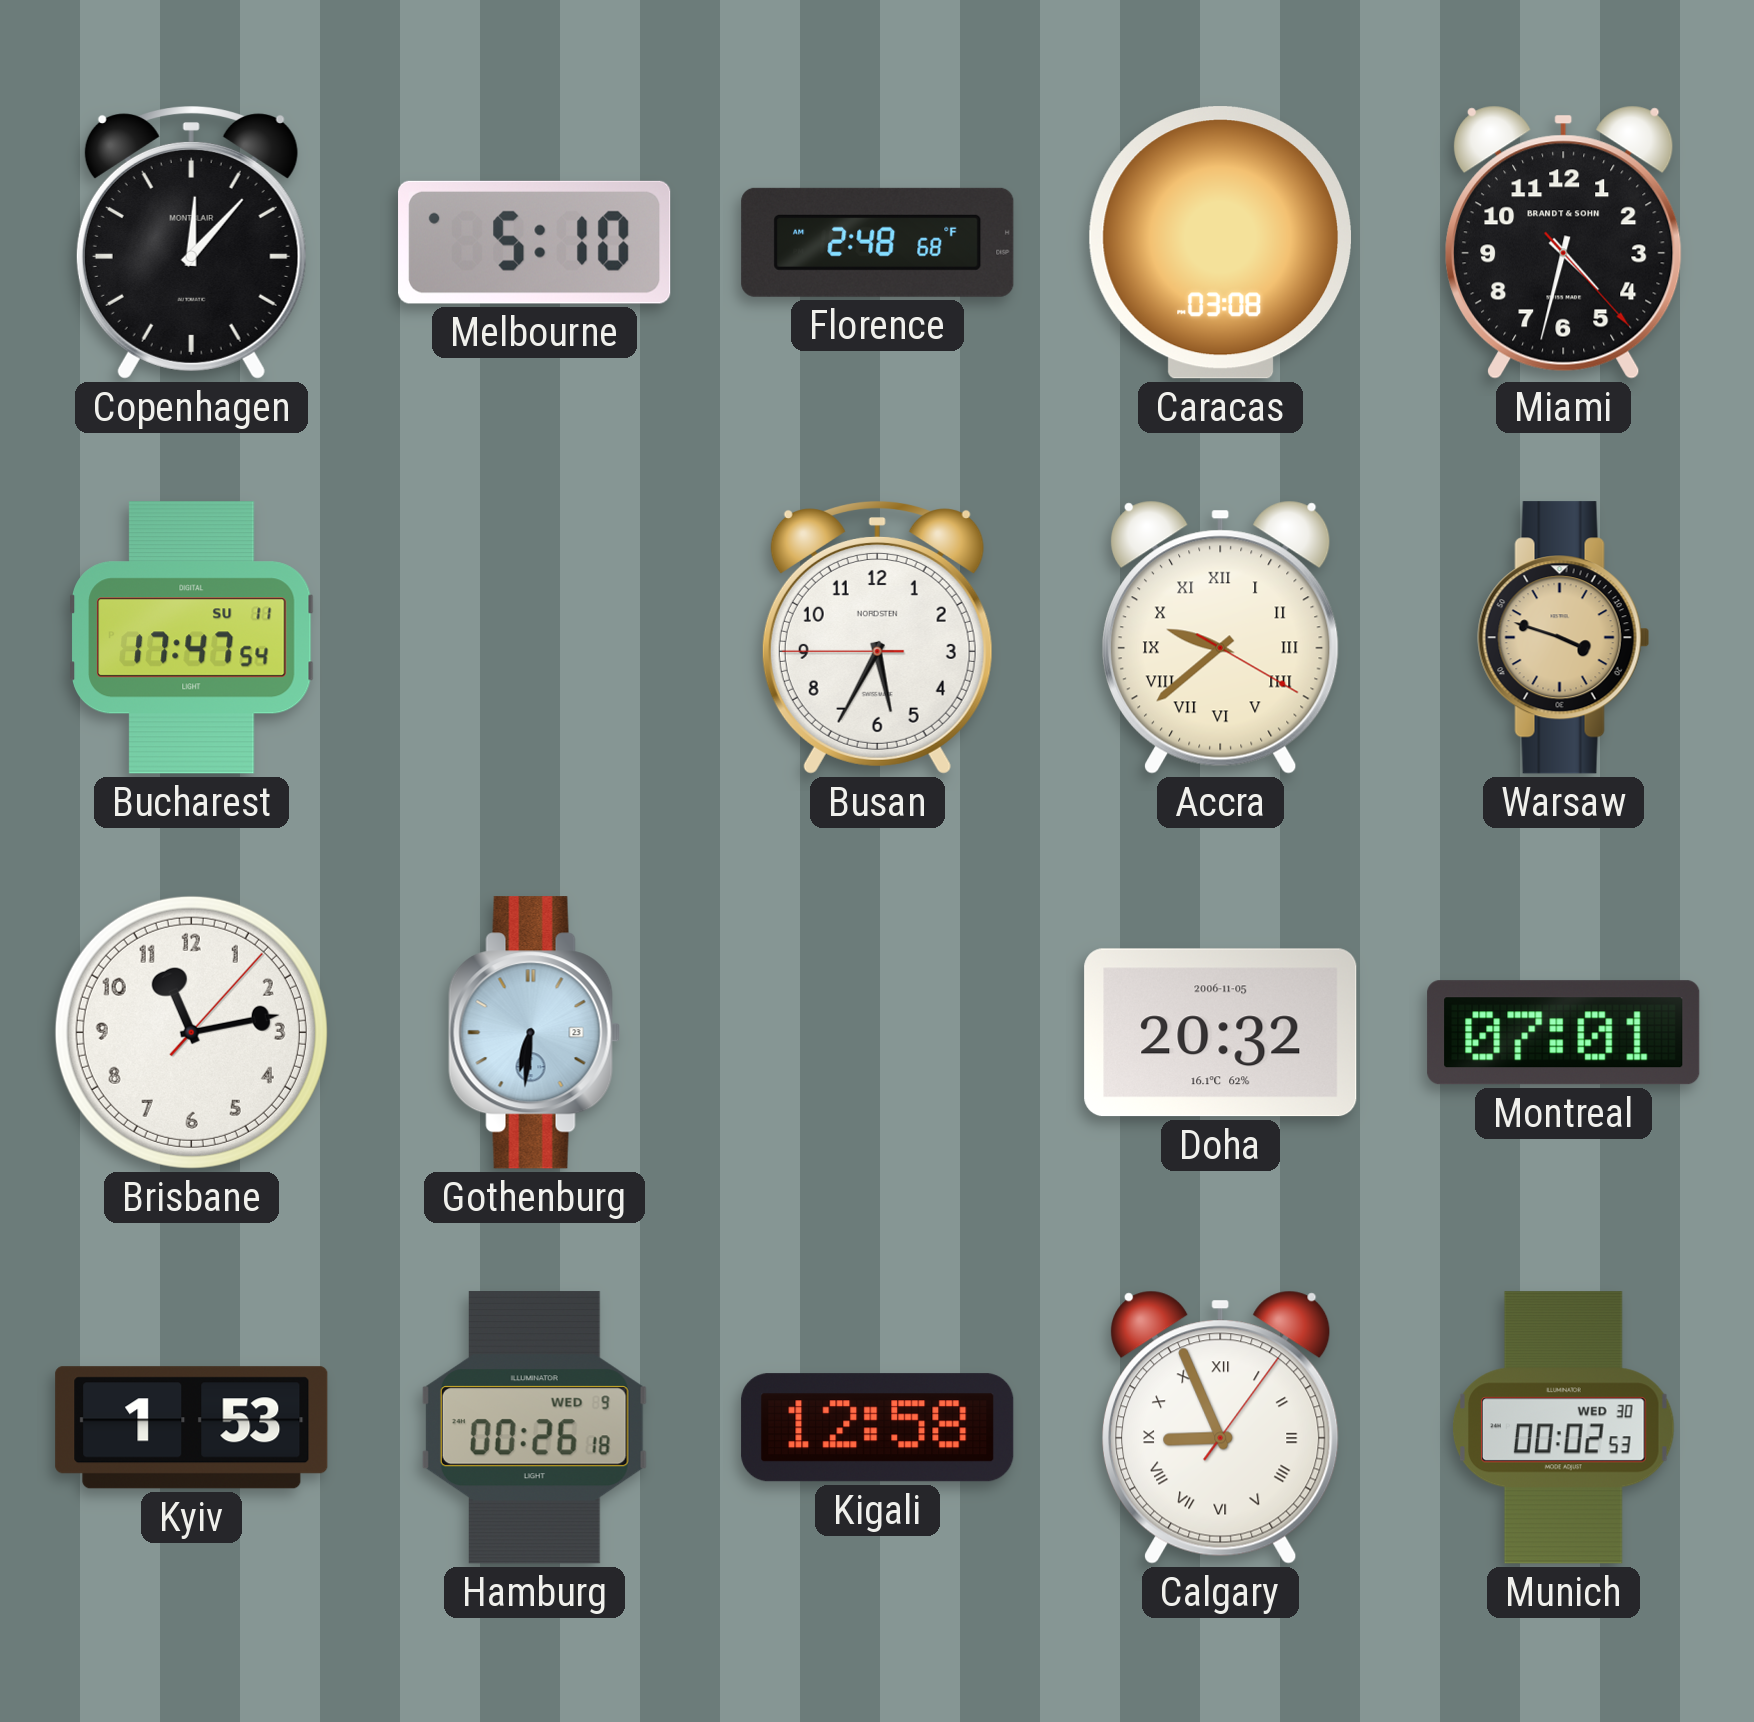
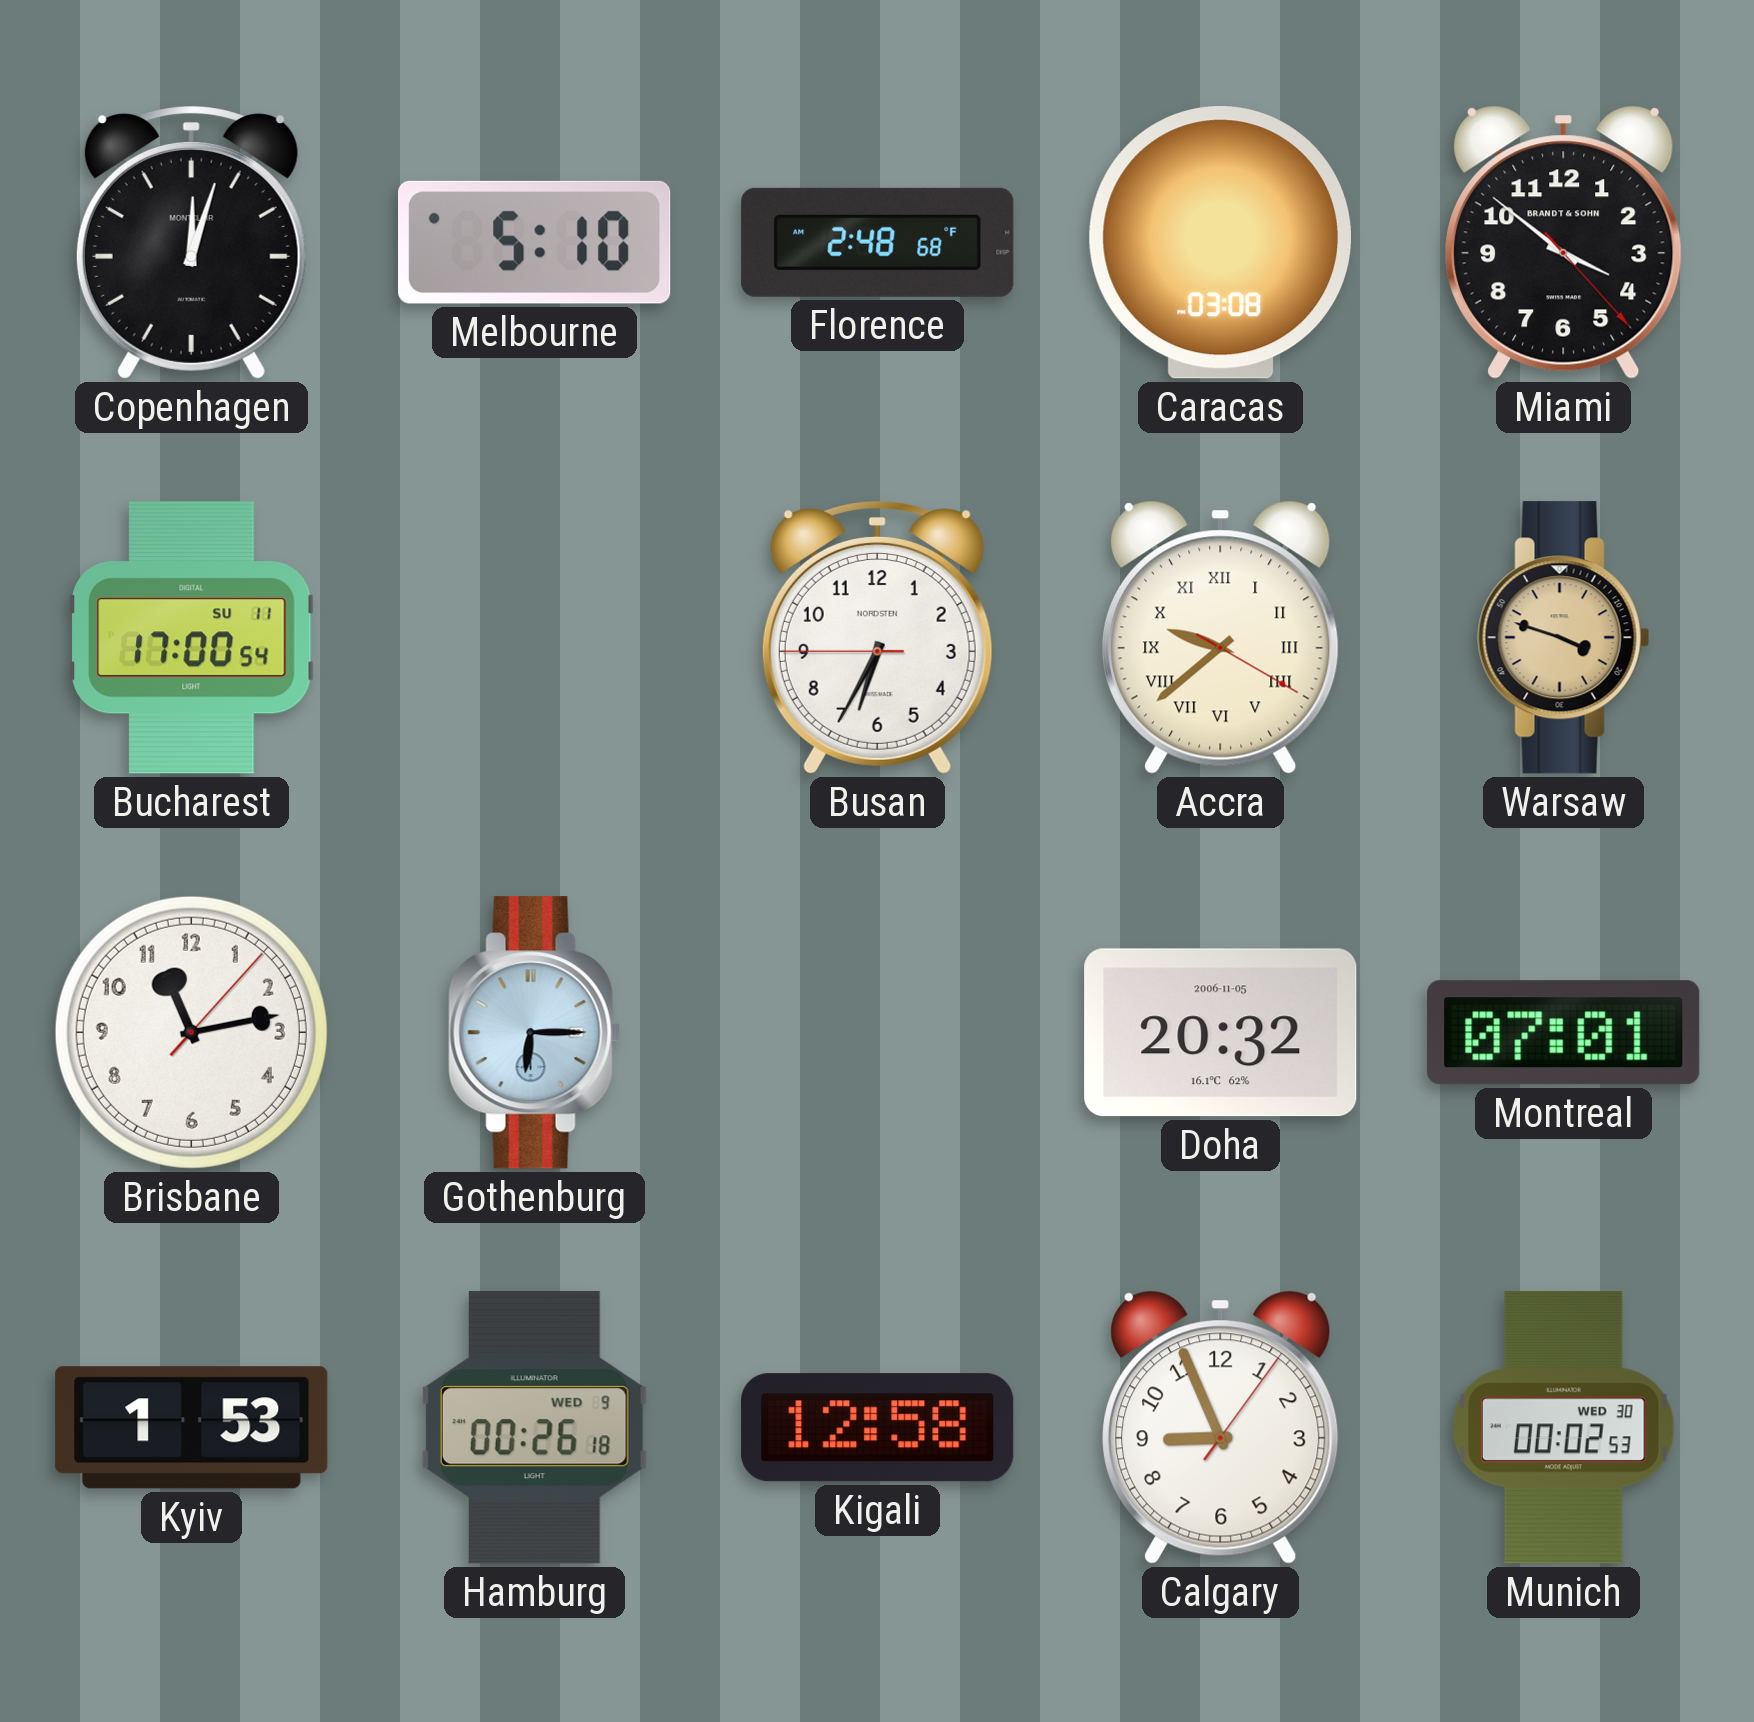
Copenhagen: 12:07 -> 12:03 (191, 243)
Miami: 4:32 -> 3:51 (1564, 242)
Bucharest: 17:47 -> 17:00 (192, 638)
Busan: 5:34 -> 6:34 (877, 638)
Gothenburg: 6:31 -> 6:15 (535, 1033)
Calgary numerals: Roman -> Arabic (1221, 1427)
